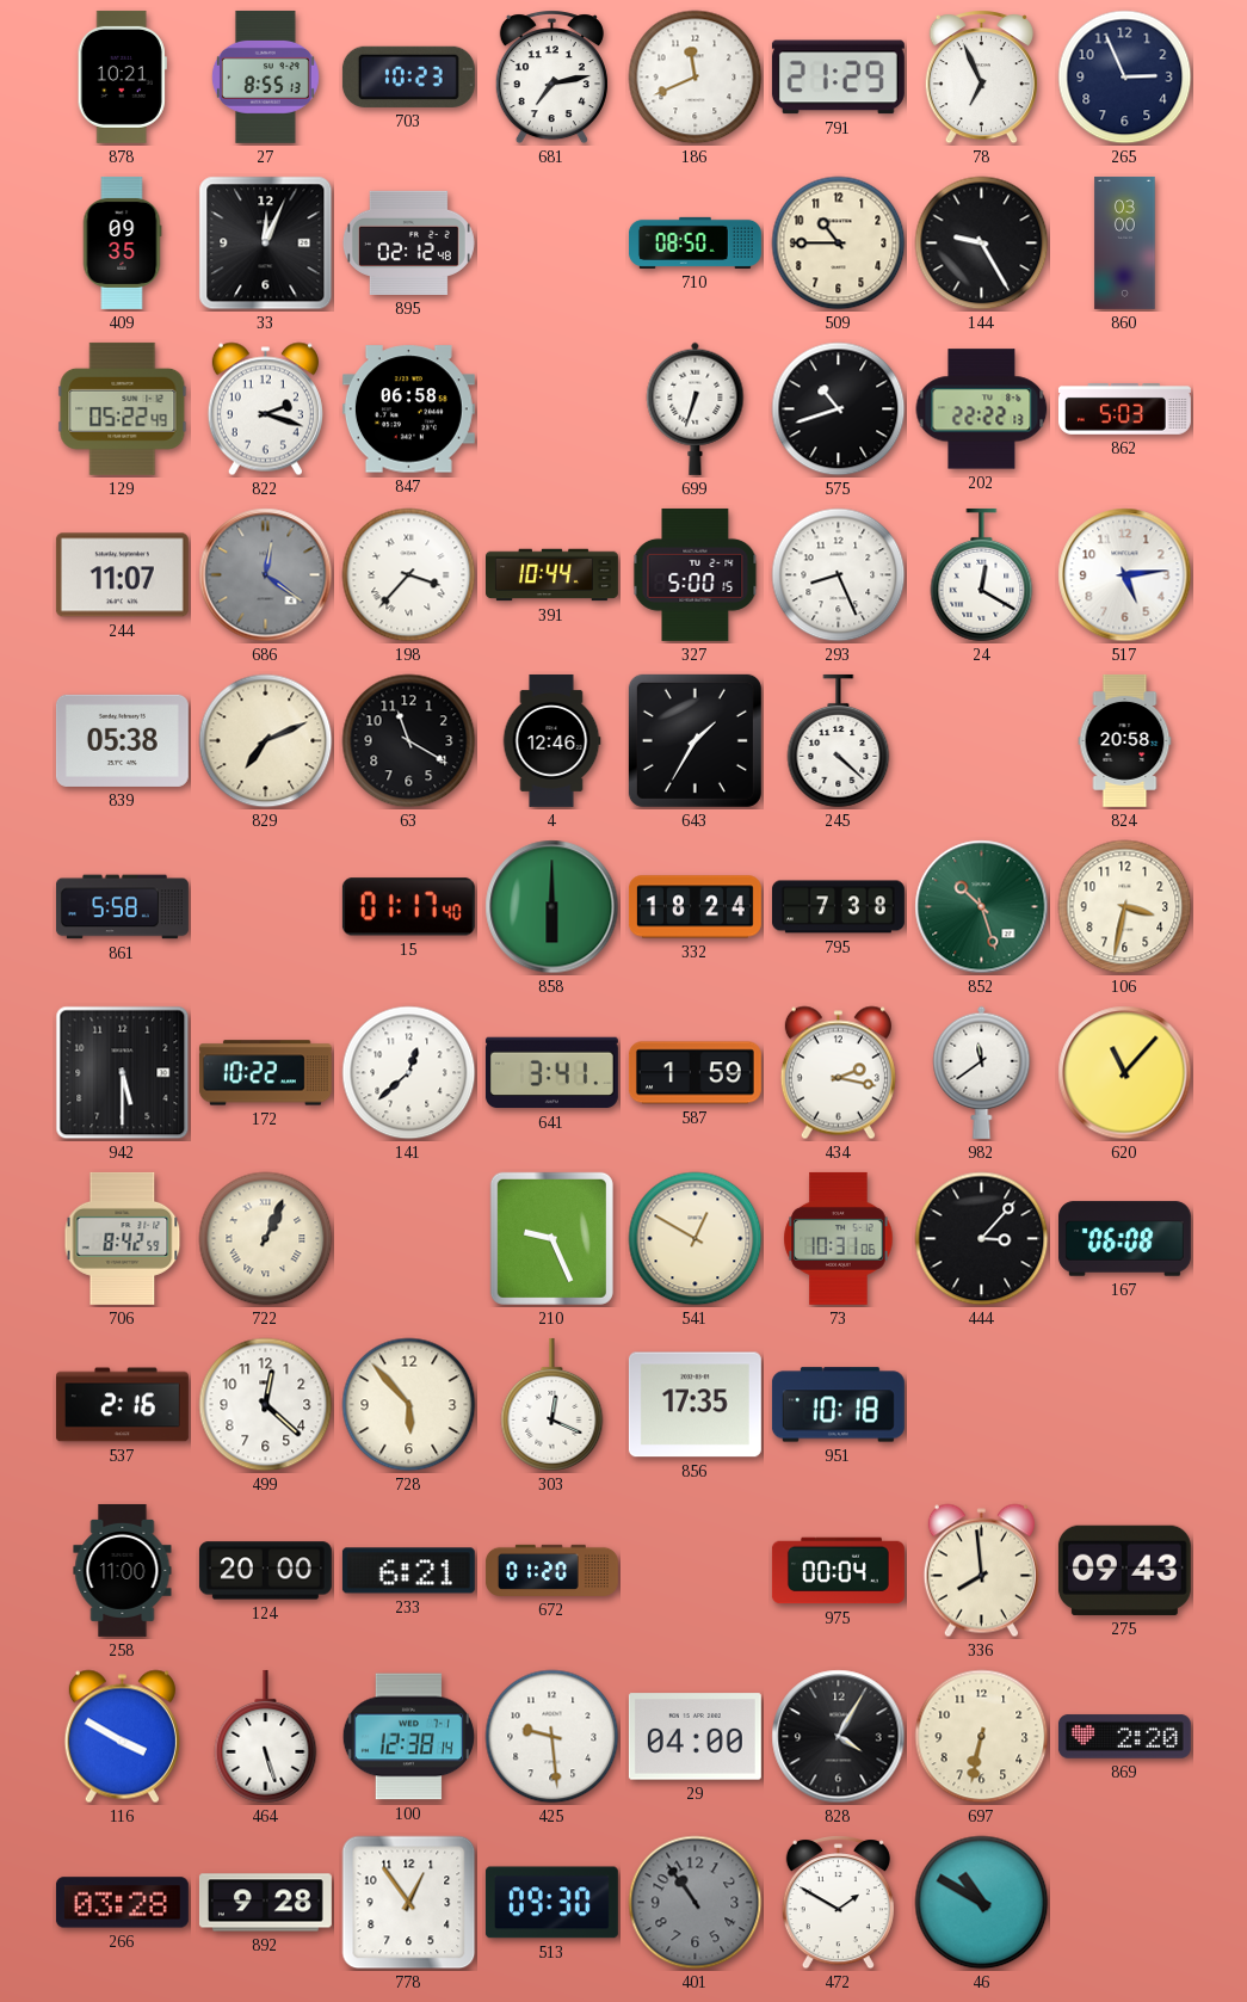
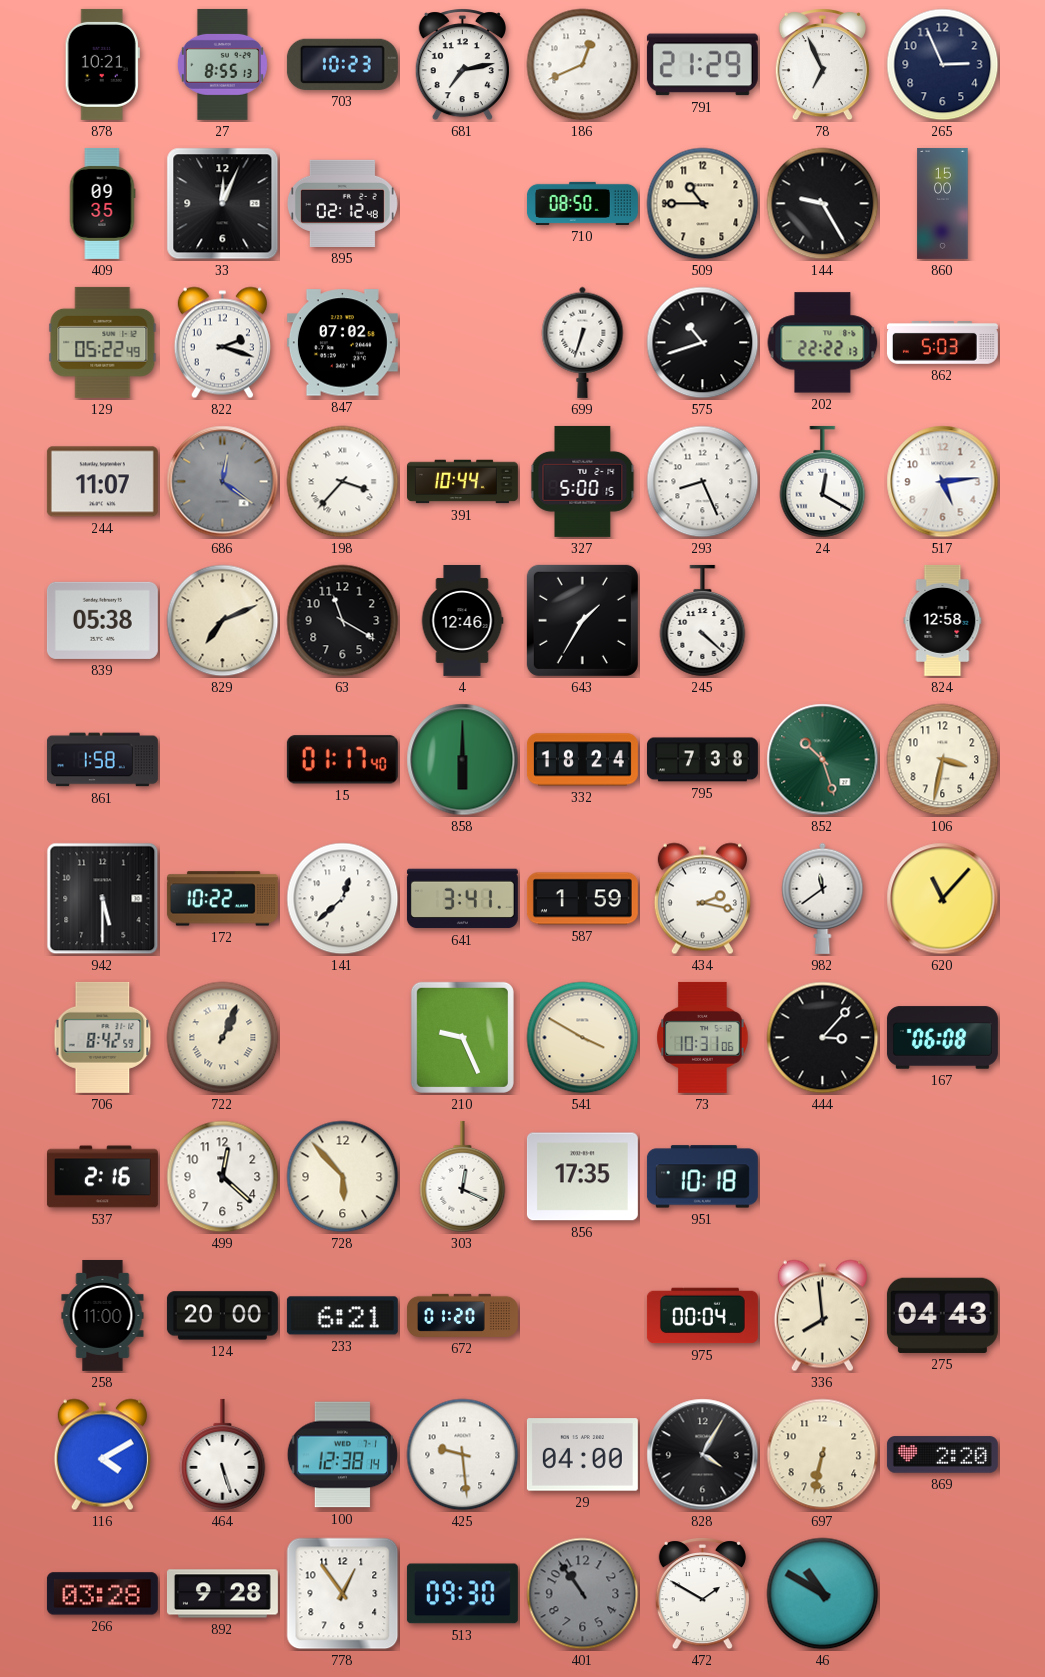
186: 11:41 -> 12:41 (583, 65)
860: 03:00 -> 15:00 (943, 203)
847: 06:58 -> 07:02 (342, 343)
824: 20:58 -> 12:58 (943, 620)
861: 5:58 -> 1:58 (102, 760)
541: 12:50 -> 3:50 (583, 1038)
275: 09:43 -> 04:43 (942, 1315)
116: 3:50 -> 4:10 (102, 1455)
